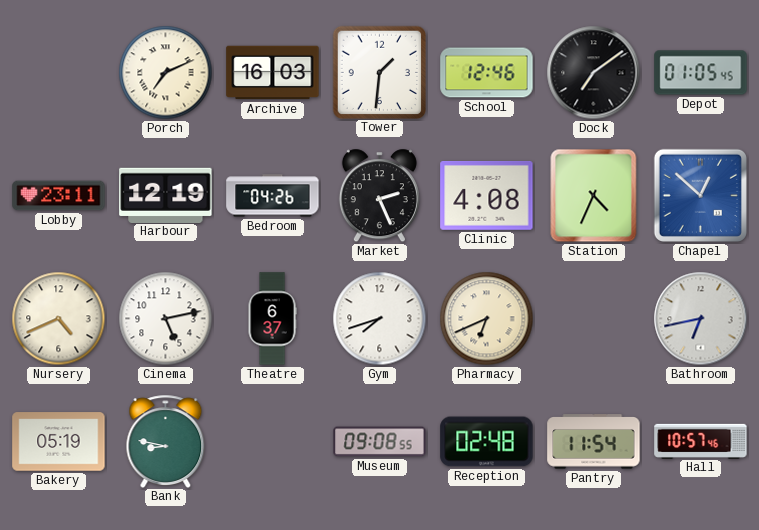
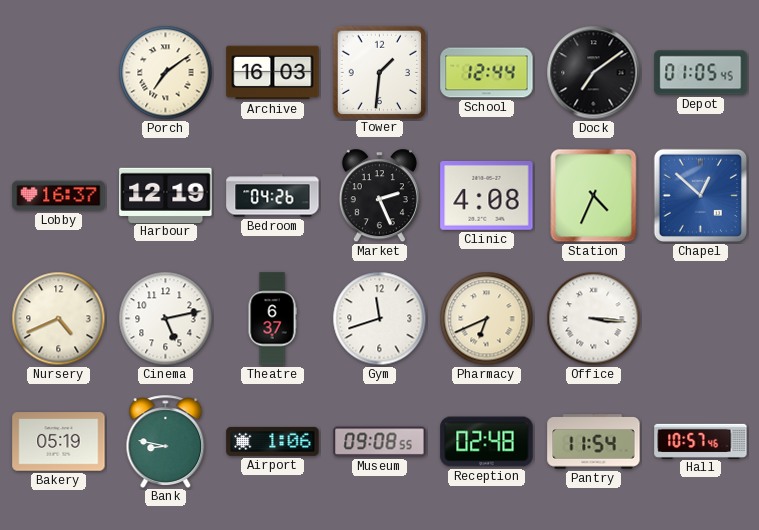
Porch: 7:11 -> 7:09 (166, 73)
School: 12:46 -> 12:44 (487, 73)
Lobby: 23:11 -> 16:37 (59, 196)
Gym: 7:42 -> 11:42 (380, 319)
Office: none -> 3:16 (594, 319)
Bathroom: 6:43 -> none (701, 319)
Airport: none -> 1:06 (273, 441)
